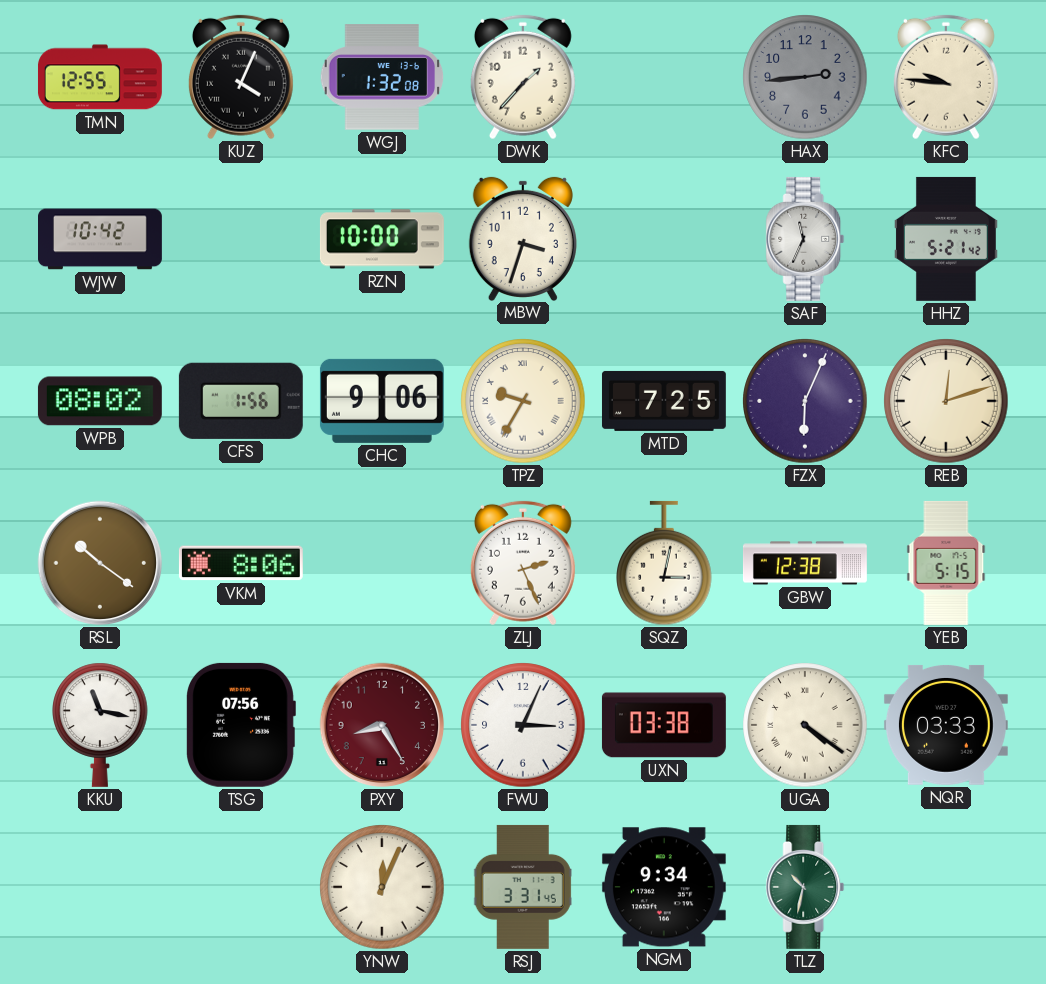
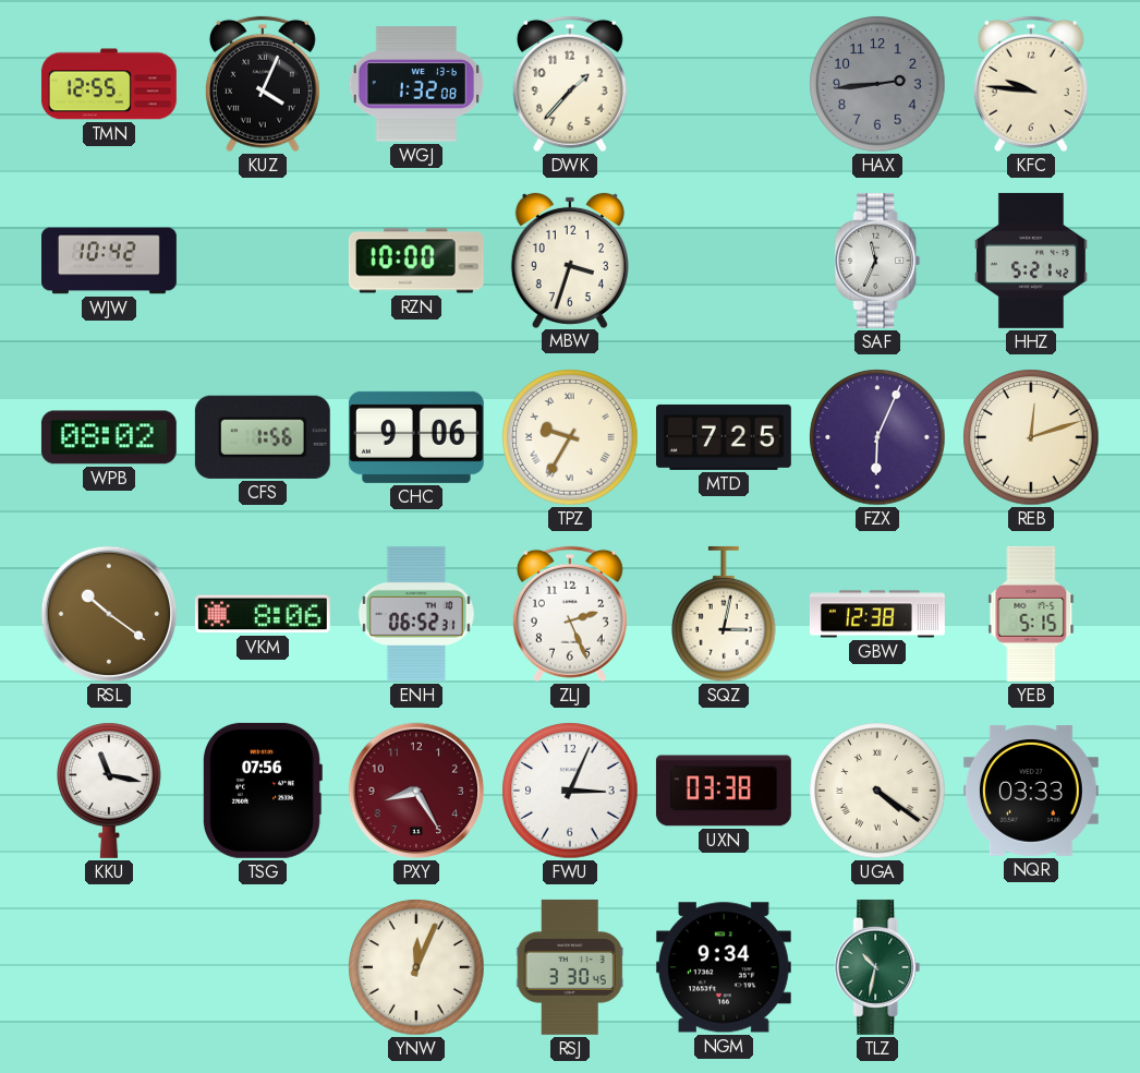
ENH: none -> 06:52 (416, 614)
RSJ: 3:31 -> 3:30 (570, 967)
